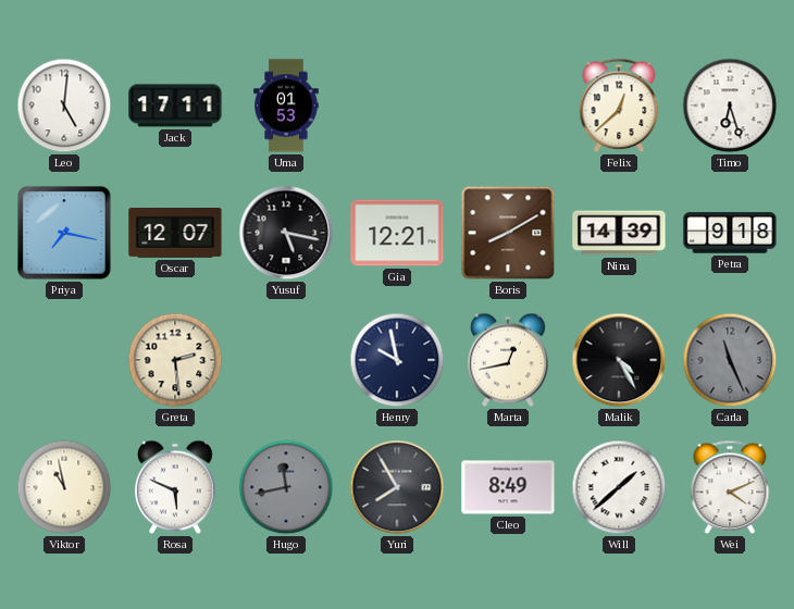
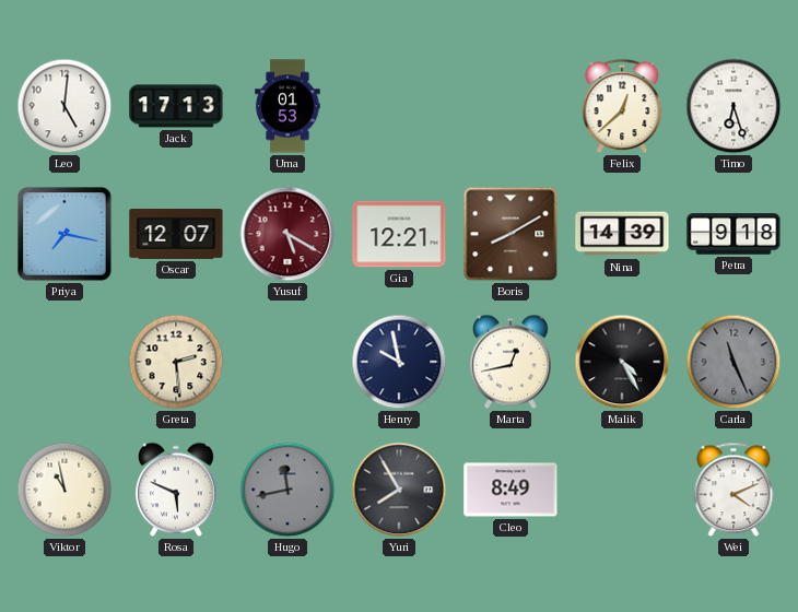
Jack: 17:11 -> 17:13 (176, 106)
Yusuf: 5:17 -> 5:20 (287, 234)
Yusuf dial: black -> burgundy (287, 234)
Will: 1:38 -> none (619, 487)
